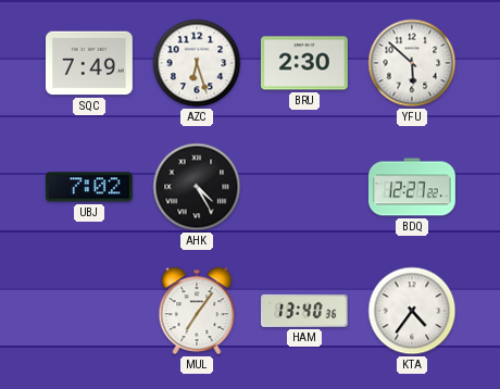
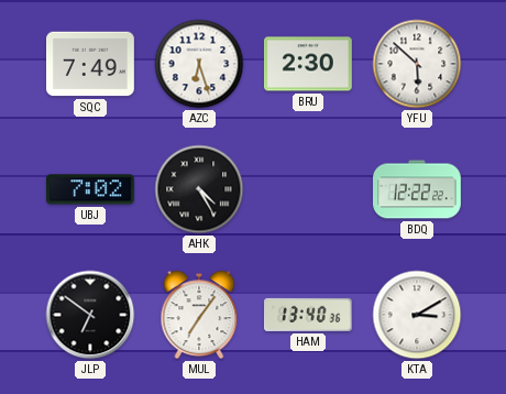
BDQ: 12:27 -> 12:22 (418, 189)
JLP: none -> 6:51 (90, 315)
KTA: 4:36 -> 3:10 (417, 315)
